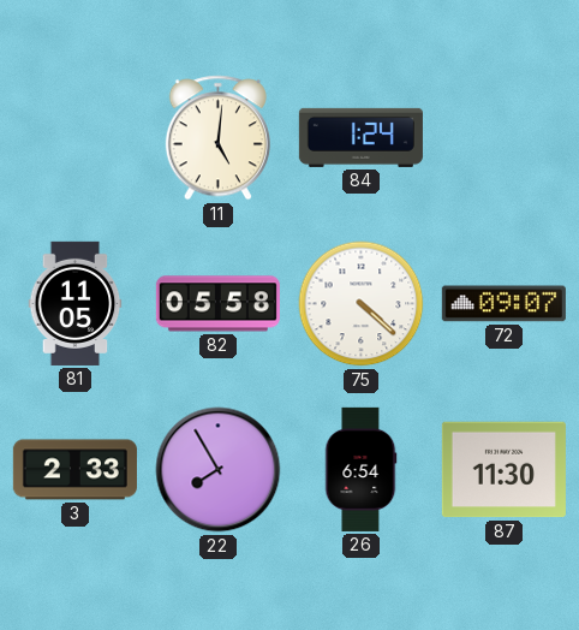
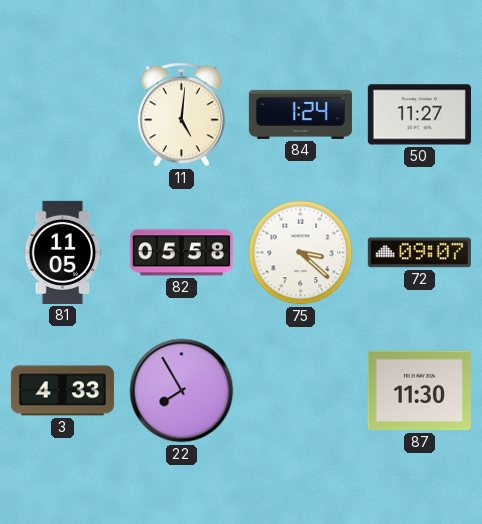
50: none -> 11:27 (419, 115)
75: 4:22 -> 3:22 (301, 253)
3: 2:33 -> 4:33 (62, 391)
26: 6:54 -> none (360, 469)
